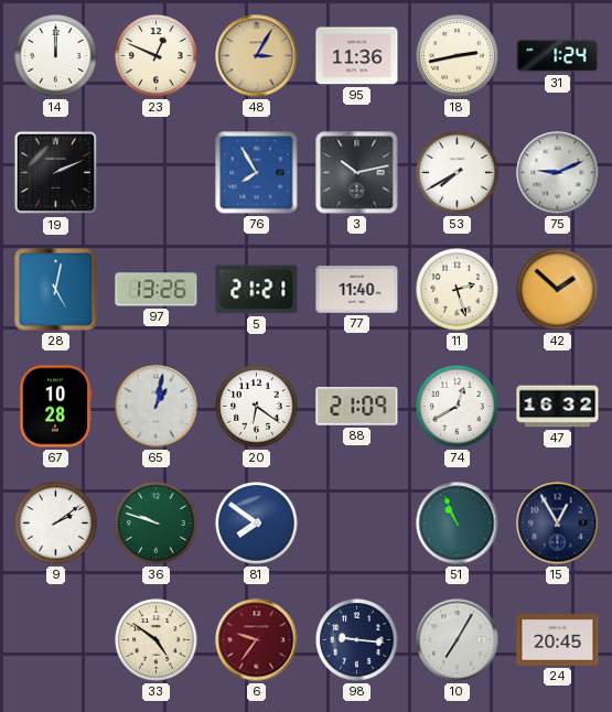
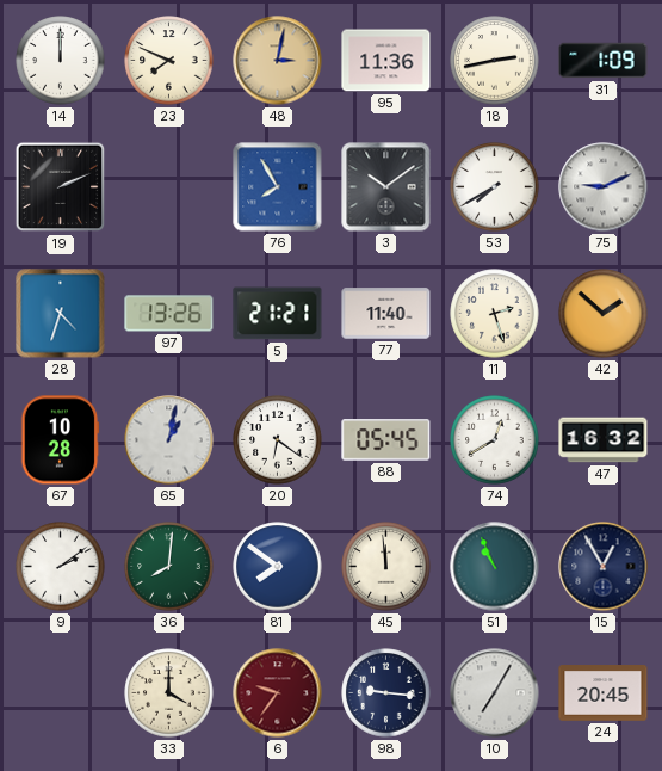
23: 12:49 -> 7:49 (169, 61)
48: 3:05 -> 3:02 (278, 61)
31: 1:24 -> 1:09 (604, 61)
3: 10:13 -> 10:09 (386, 187)
28: 5:02 -> 4:33 (61, 314)
88: 21:09 -> 05:45 (386, 440)
36: 9:48 -> 8:01 (169, 567)
45: none -> 11:59 (386, 567)
33: 4:51 -> 4:00 (169, 693)
